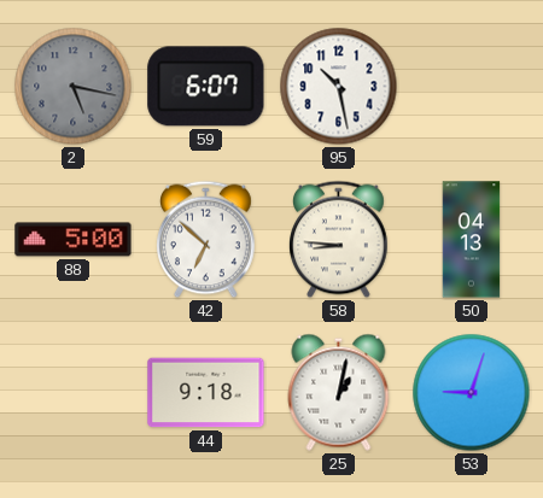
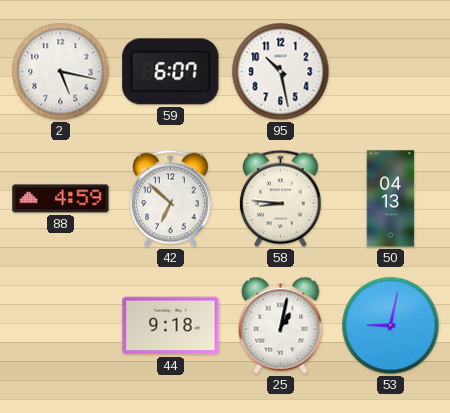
2 dial: grey -> white (61, 72)
88: 5:00 -> 4:59 (61, 199)
53: 9:03 -> 9:02 (391, 326)
